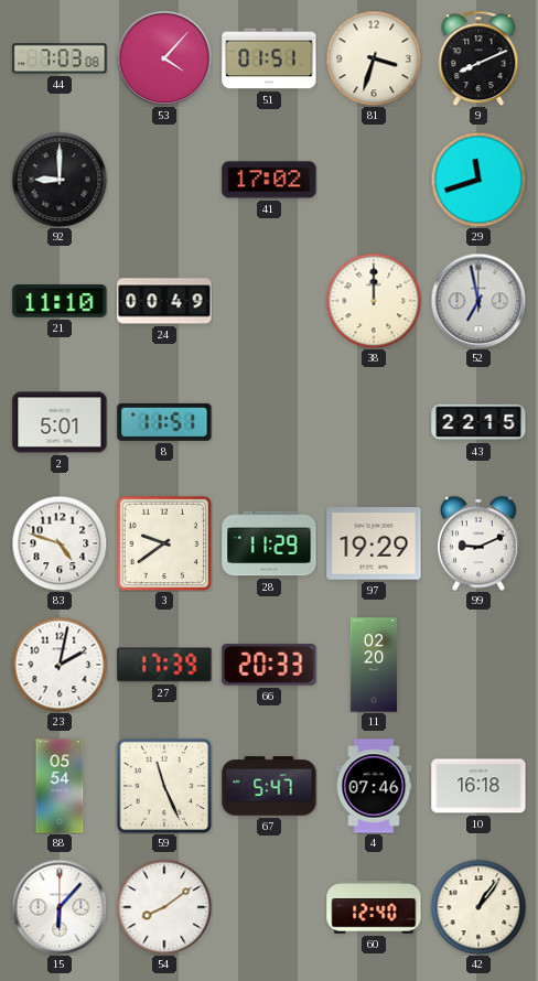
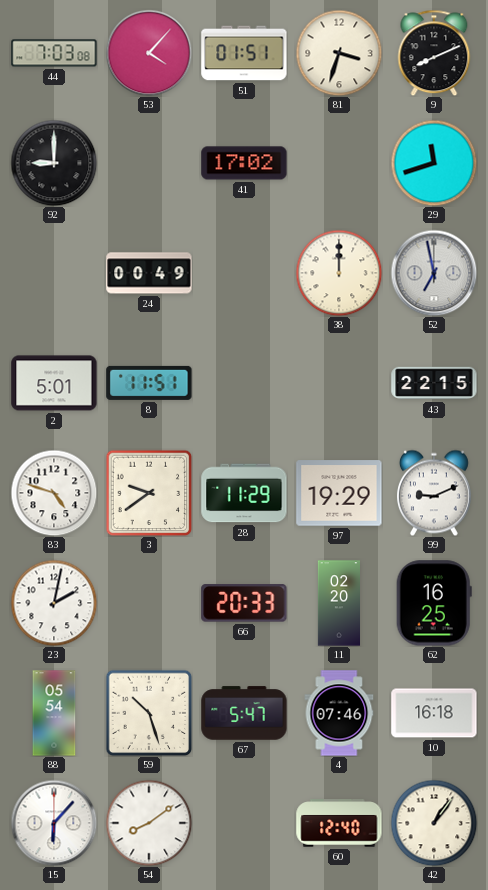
21: 11:10 -> none (60, 301)
27: 17:39 -> none (164, 665)
62: none -> 16:25 (434, 603)
59: 11:26 -> 10:27 (149, 713)
